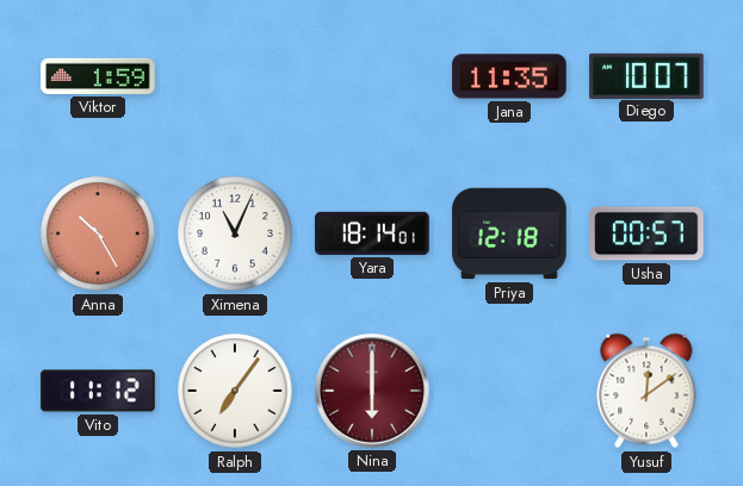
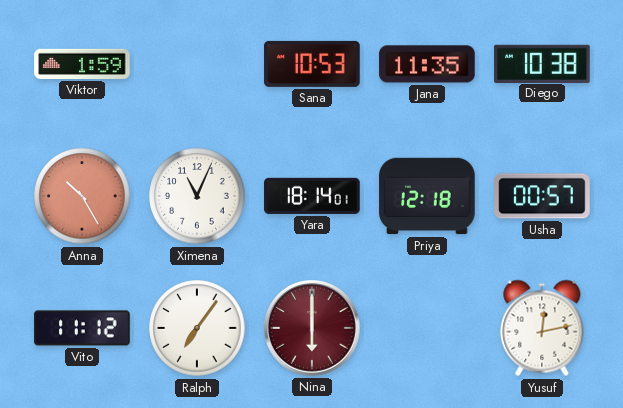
Sana: none -> 10:53 (312, 64)
Diego: 10:07 -> 10:38 (542, 63)
Yusuf: 12:09 -> 12:13 (542, 328)
